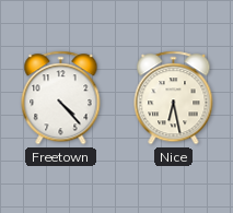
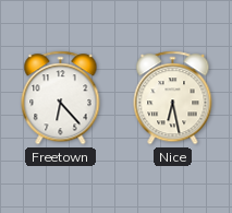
Freetown: 4:23 -> 6:23 (61, 98)
